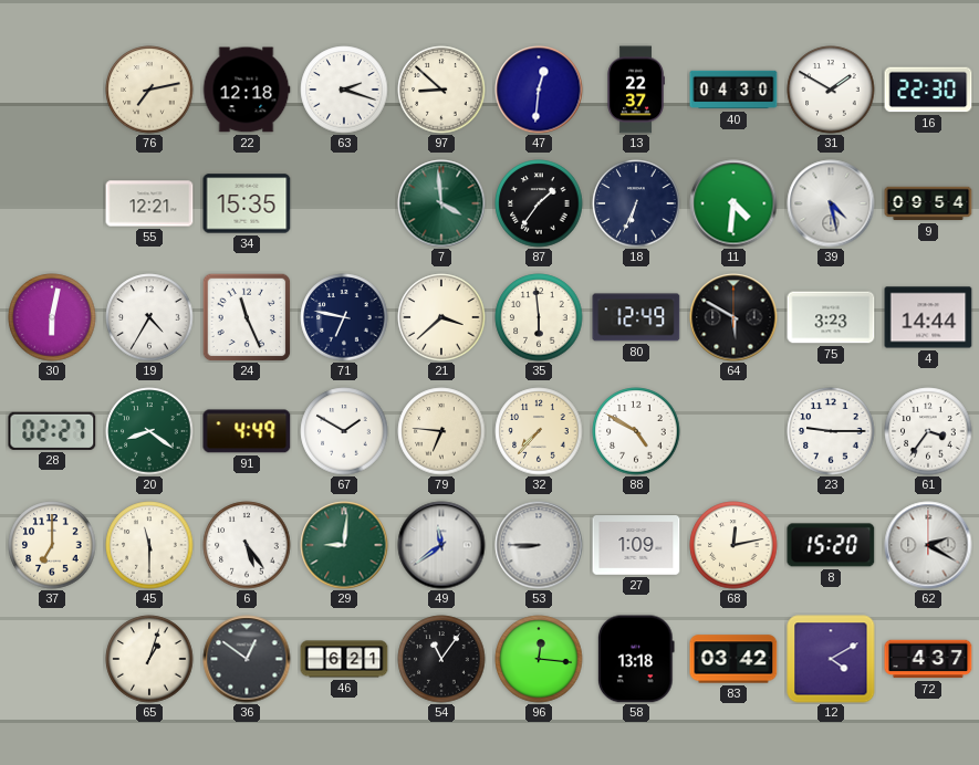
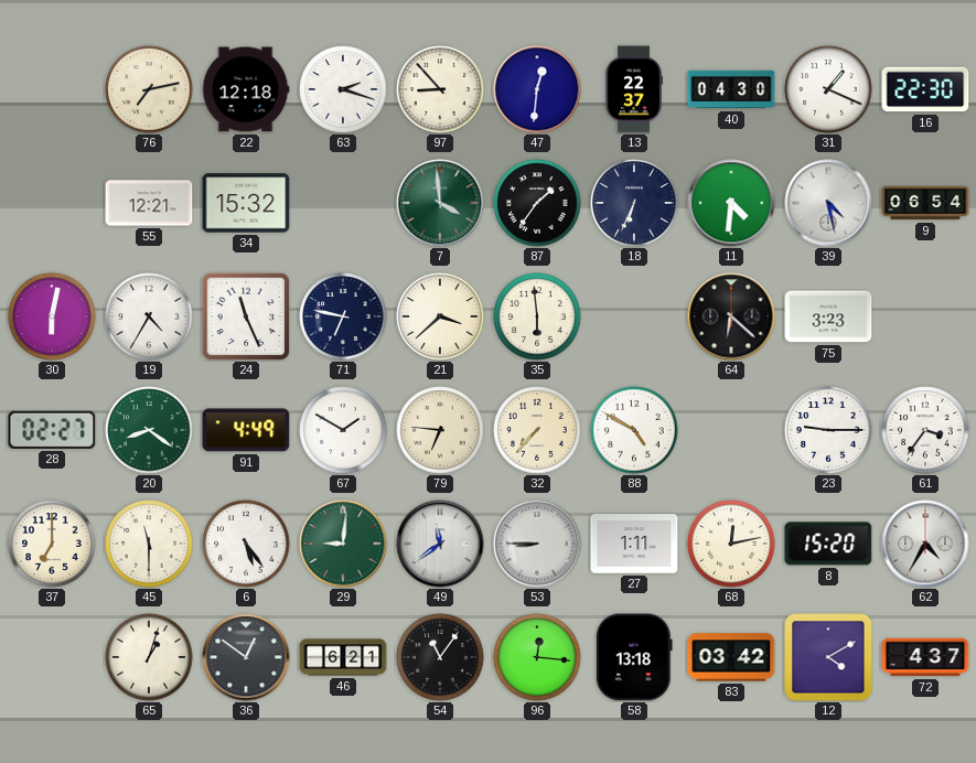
97: 8:52 -> 8:53 (440, 89)
31: 1:50 -> 1:19 (828, 89)
34: 15:35 -> 15:32 (246, 203)
9: 09:54 -> 06:54 (925, 203)
80: 12:49 -> none (636, 317)
64: 5:50 -> 6:22 (731, 316)
4: 14:44 -> none (928, 317)
27: 1:09 -> 1:11 (634, 544)
62: 2:20 -> 4:35 (925, 544)
